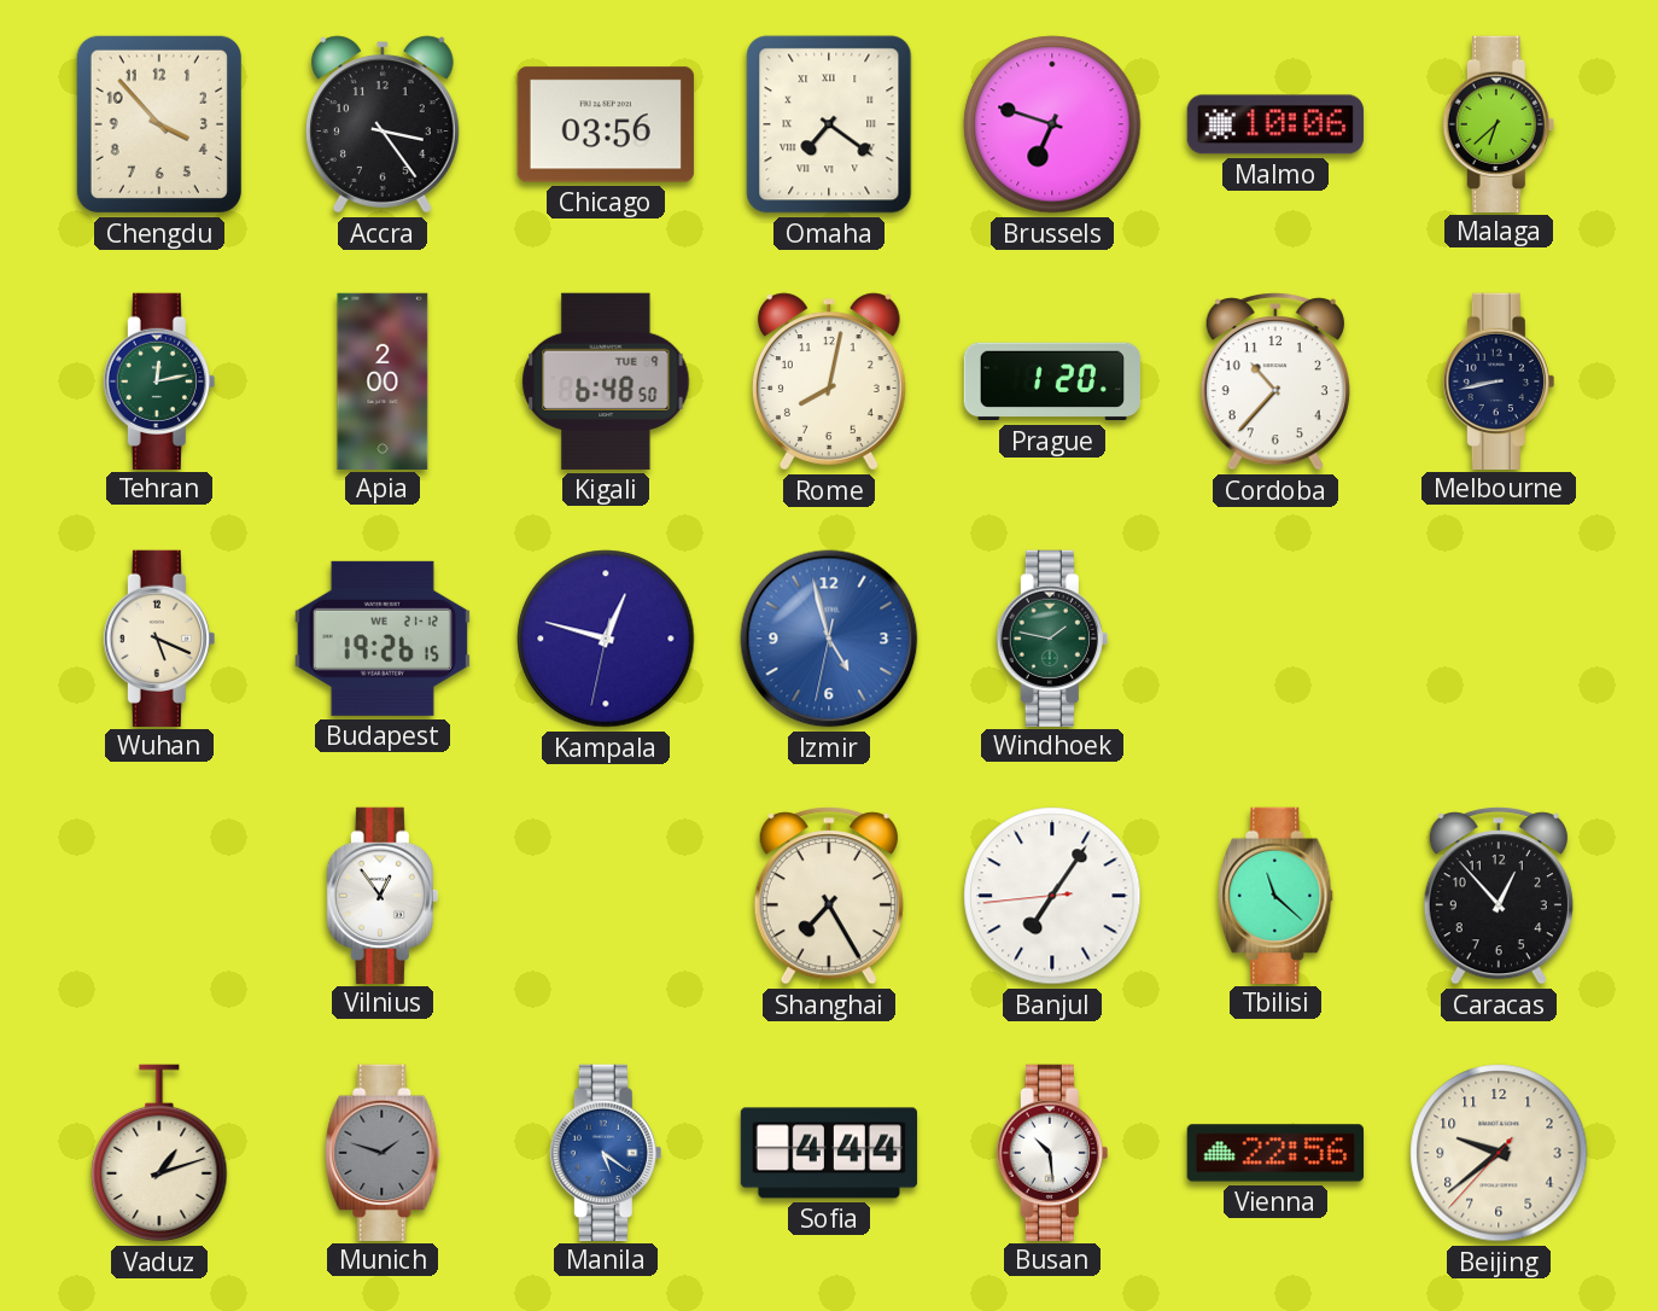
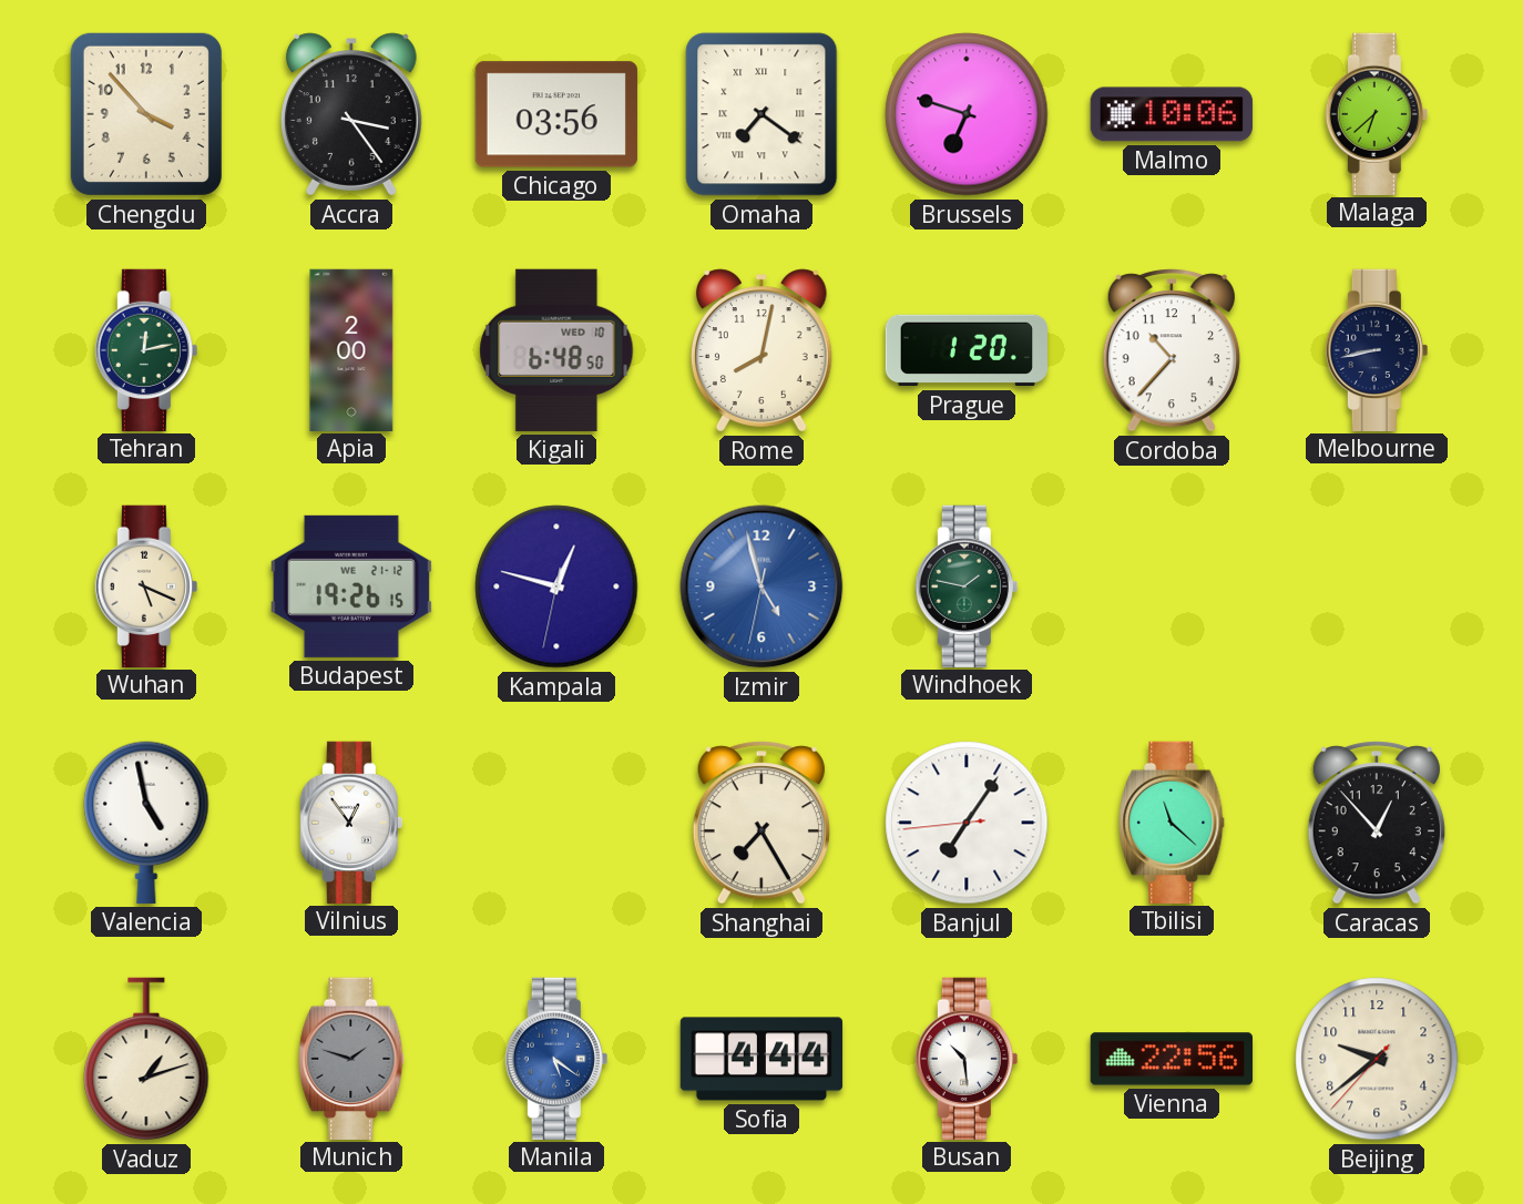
Kigali date: TUE 9 -> WED 10 (556, 350)
Valencia: none -> 4:58 (146, 823)
